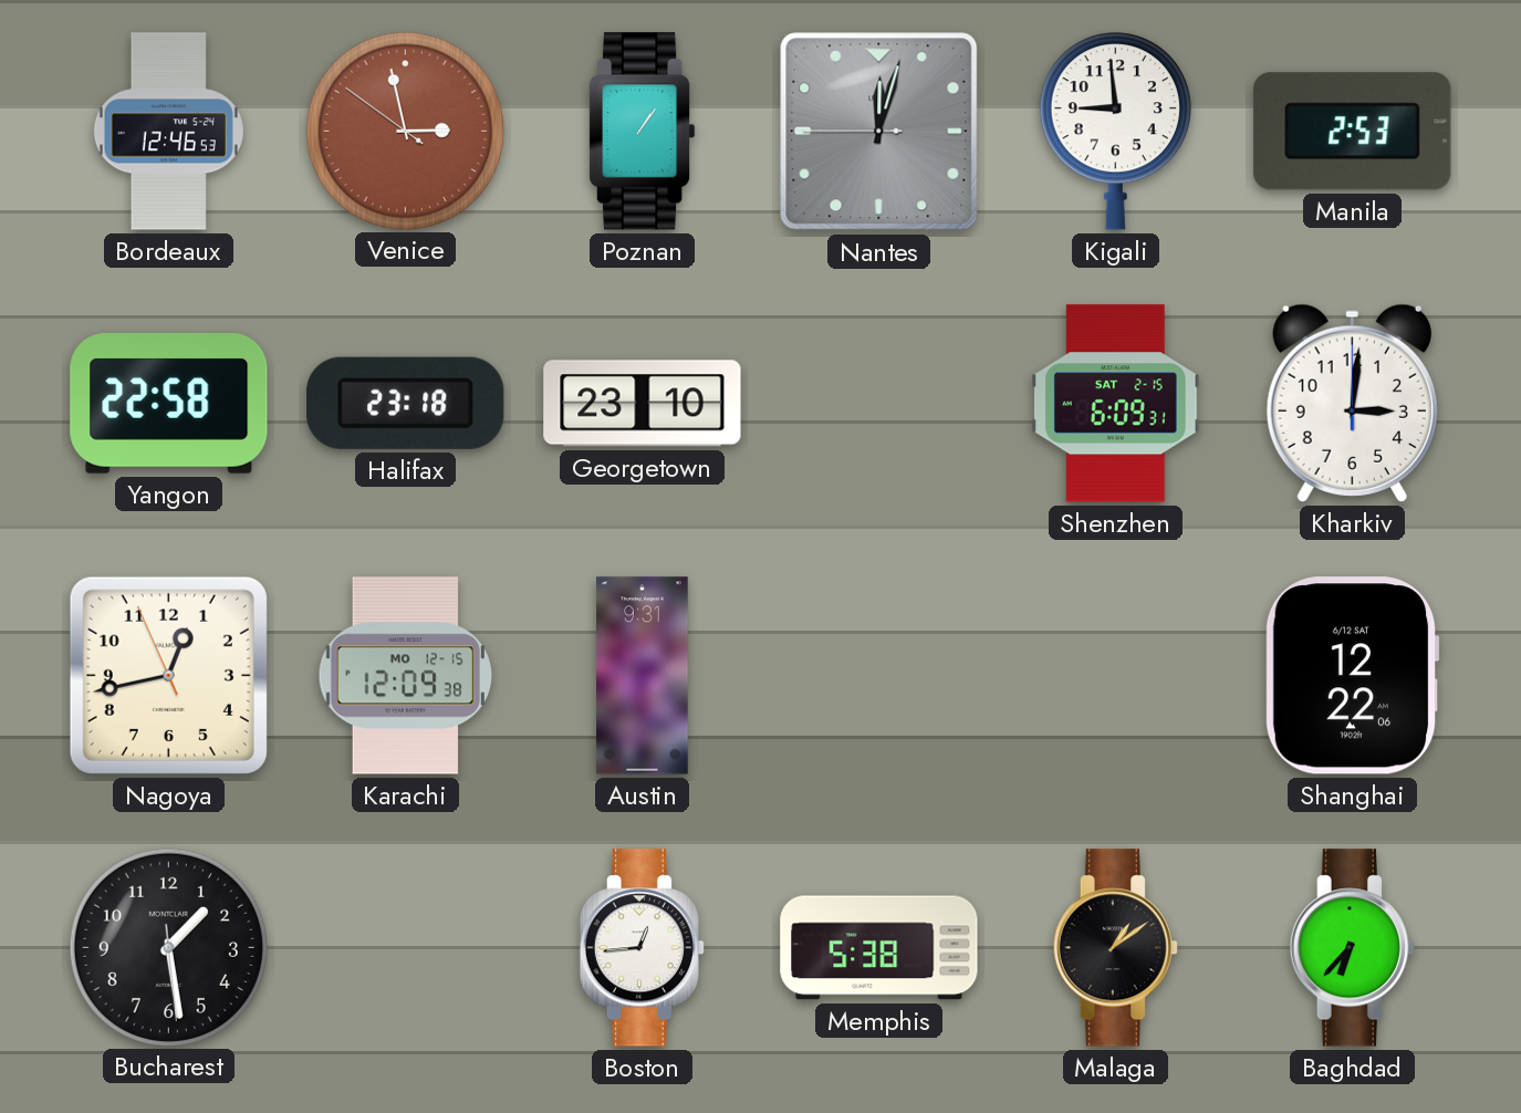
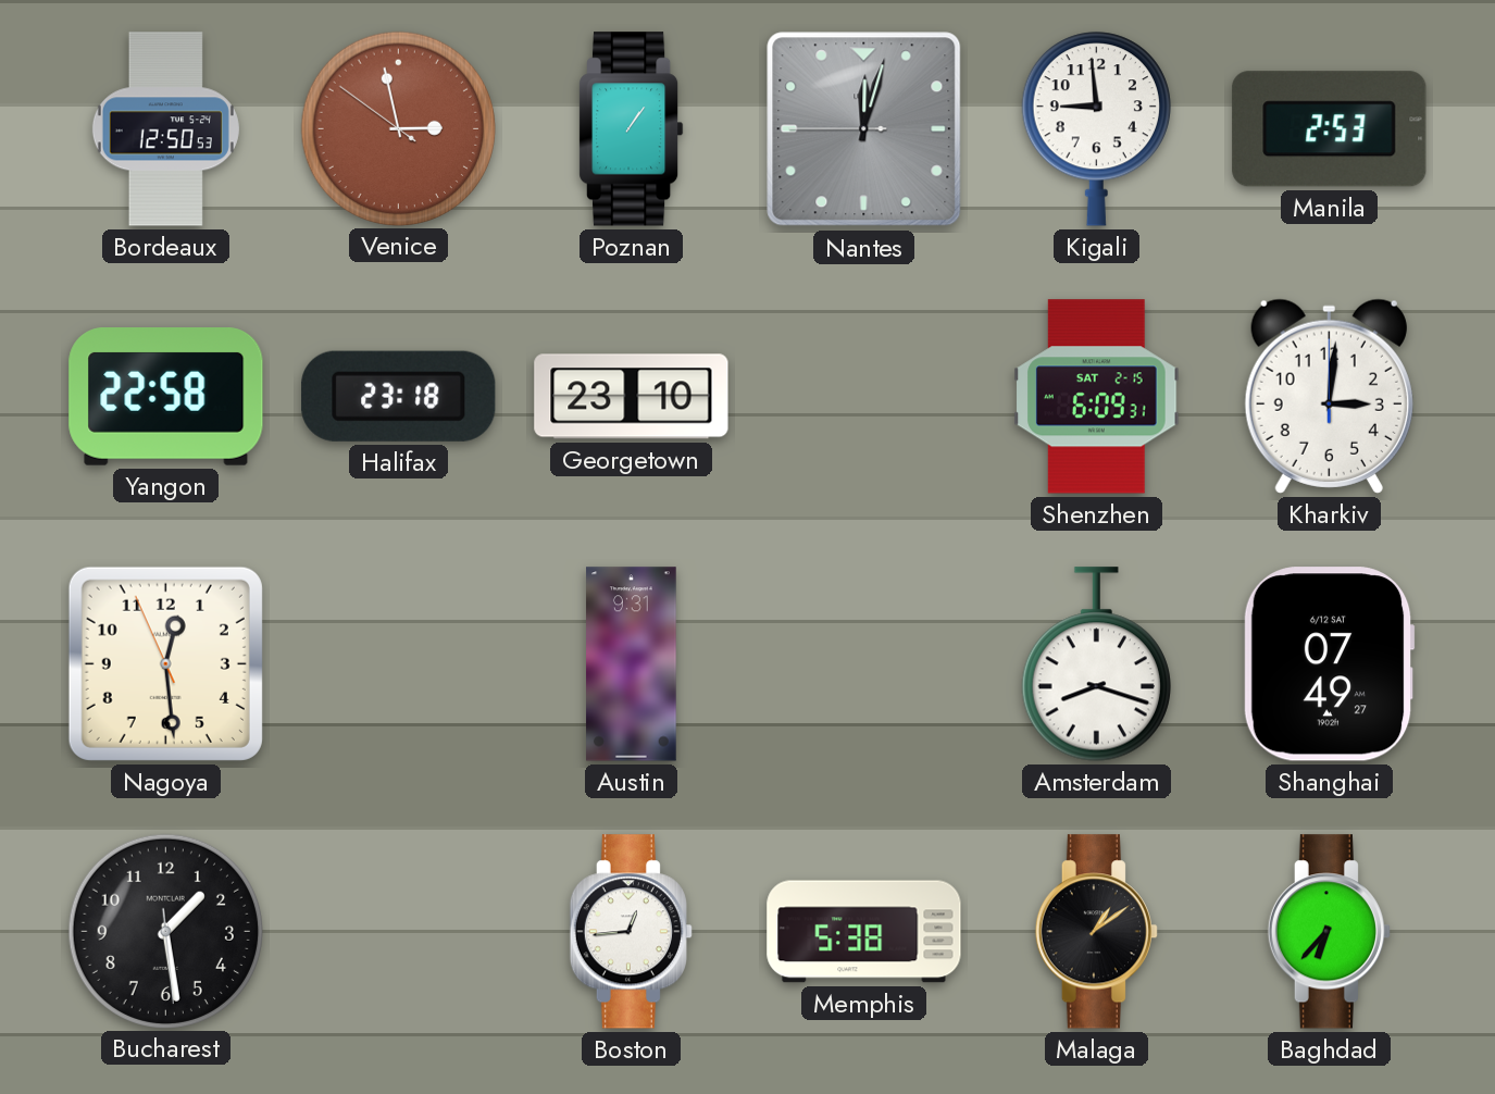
Bordeaux: 12:46 -> 12:50 (165, 129)
Nagoya: 12:42 -> 12:28 (165, 663)
Karachi: 12:09 -> none (405, 676)
Amsterdam: none -> 8:18 (1096, 664)
Shanghai: 12:22 -> 07:49 (1329, 664)
